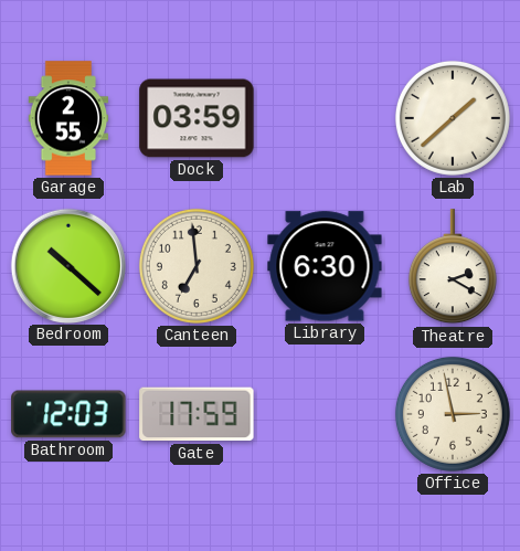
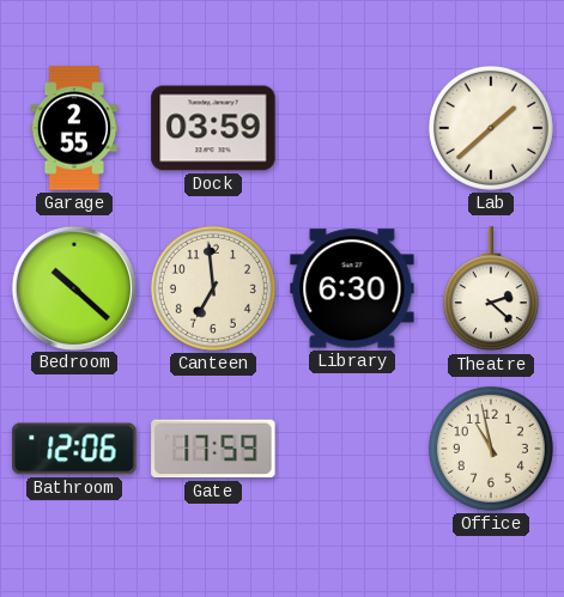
Theatre: 2:20 -> 2:22 (491, 290)
Bathroom: 12:03 -> 12:06 (74, 449)
Office: 2:58 -> 10:58 (491, 449)
